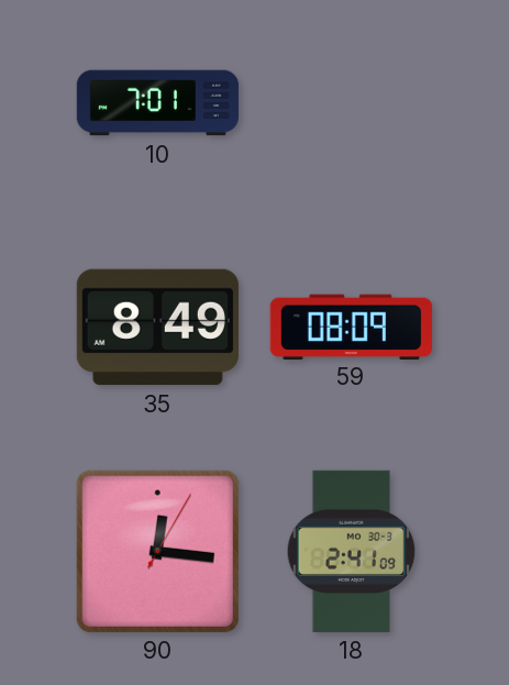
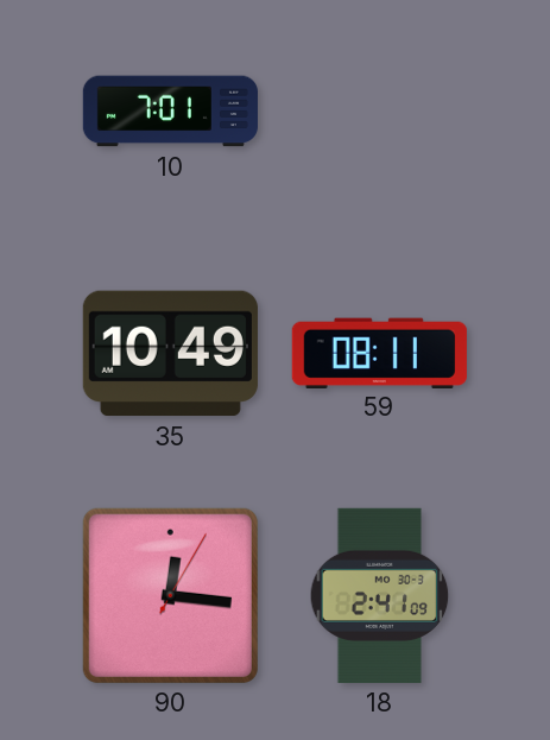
35: 8:49 -> 10:49 (170, 354)
59: 08:09 -> 08:11 (379, 353)
